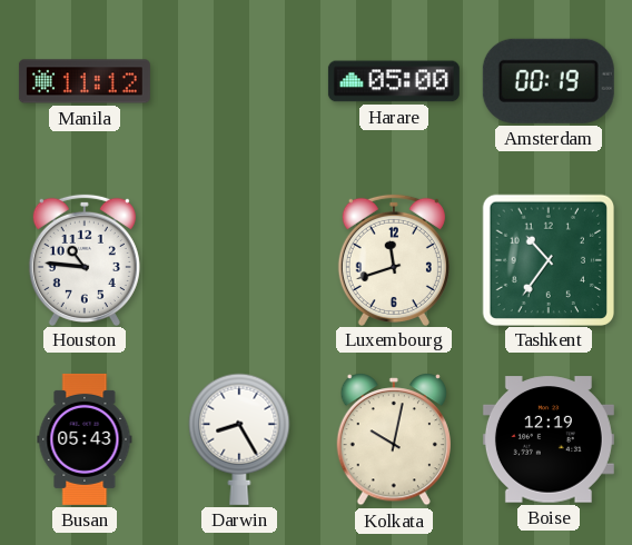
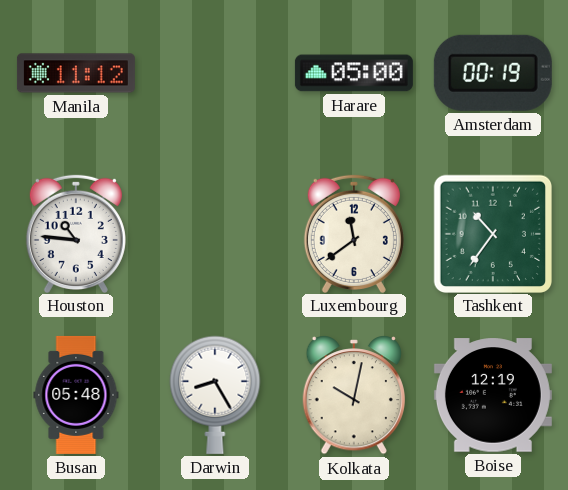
Luxembourg: 11:42 -> 11:39 (354, 233)
Busan: 05:43 -> 05:48 (76, 395)
